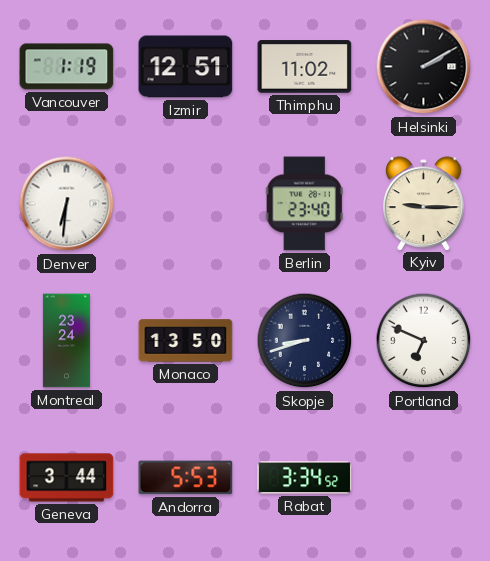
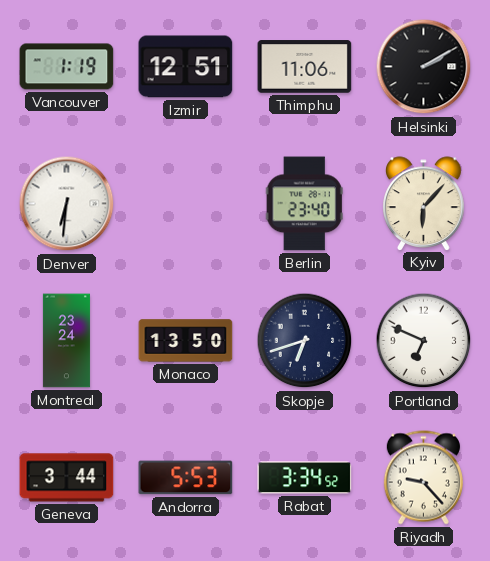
Thimphu: 11:02 -> 11:06 (305, 67)
Kyiv: 9:15 -> 6:07 (424, 203)
Skopje: 8:42 -> 6:42 (305, 341)
Riyadh: none -> 9:23 (423, 478)
